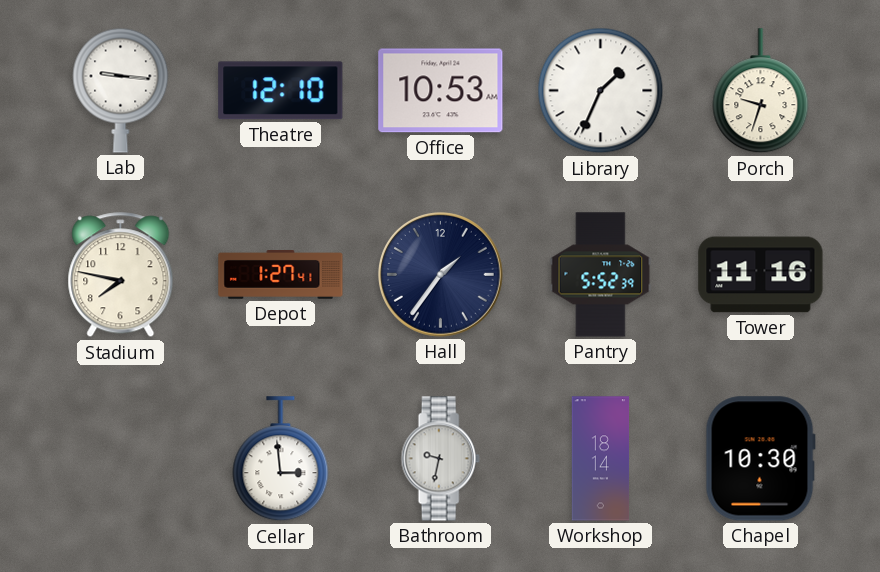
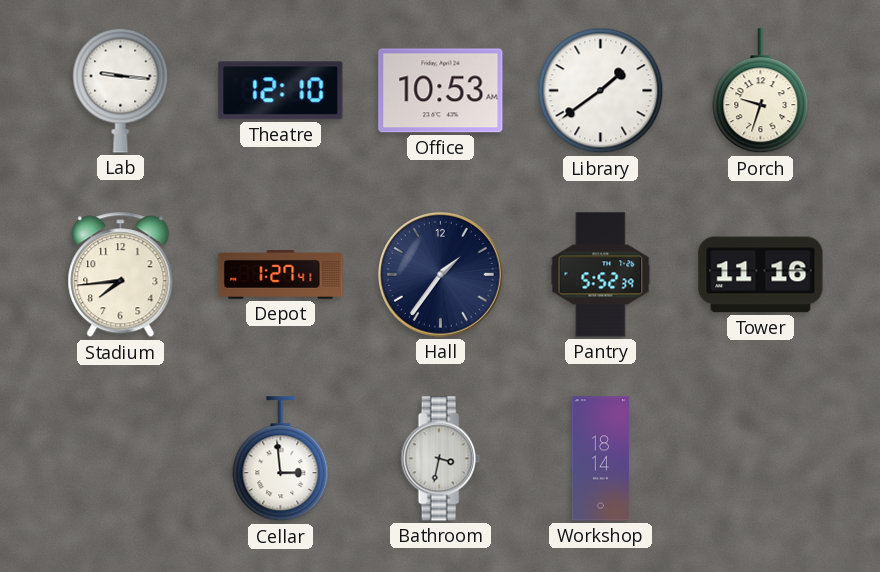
Library: 1:34 -> 1:39 (601, 91)
Stadium: 7:47 -> 7:44 (121, 275)
Bathroom: 9:32 -> 3:32 (440, 459)
Chapel: 10:30 -> none (760, 459)
